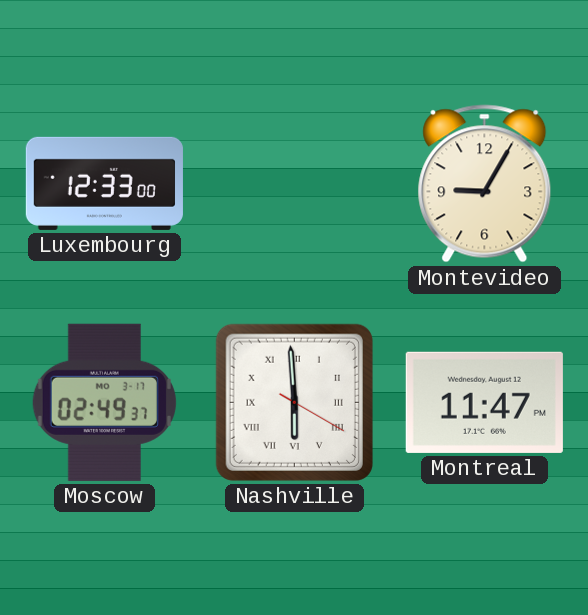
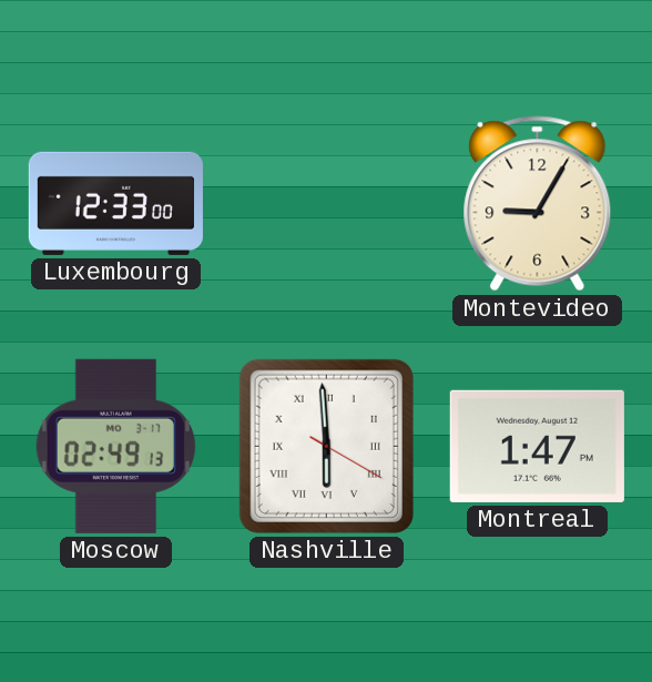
Moscow: 02:49:37 -> 02:49:13 (115, 446)
Montreal: 11:47 -> 1:47 (537, 446)
